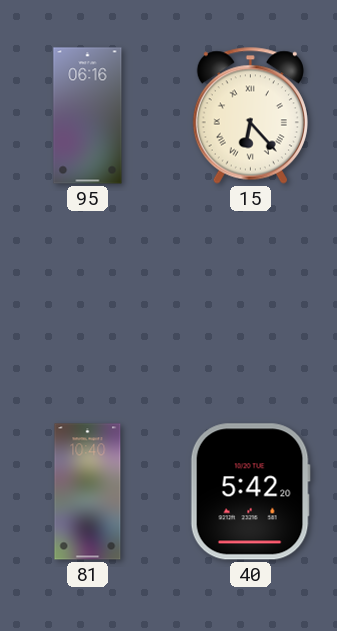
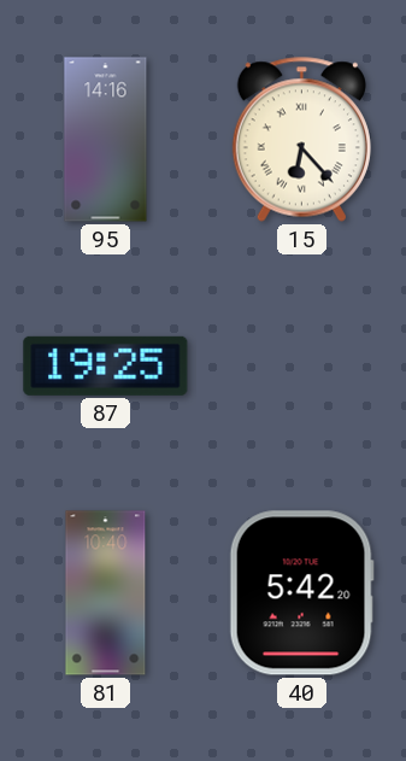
95: 06:16 -> 14:16 (106, 140)
87: none -> 19:25 (106, 365)
